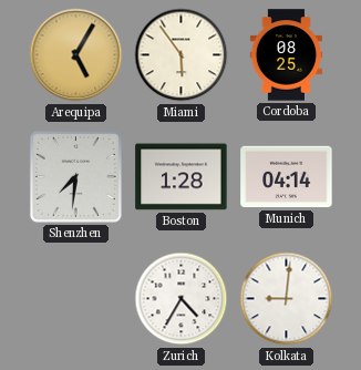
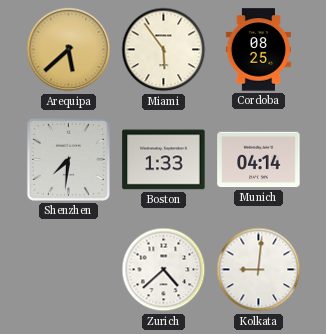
Arequipa: 5:05 -> 5:38 (69, 50)
Boston: 1:28 -> 1:33 (164, 160)
Zurich: 4:35 -> 4:38 (164, 270)
